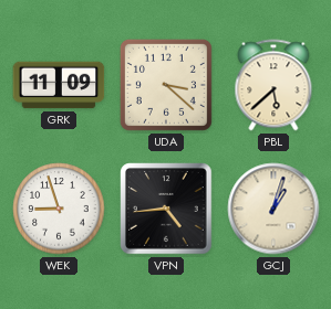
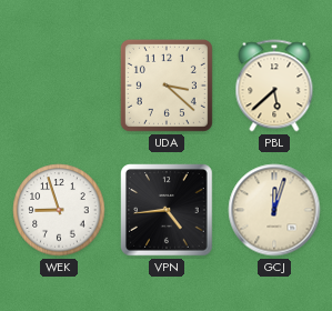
GRK: 11:09 -> none (59, 85)
GCJ: 1:03 -> 12:03 (274, 210)
